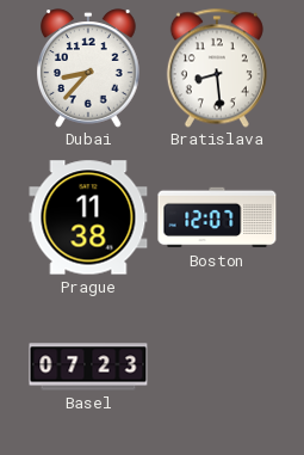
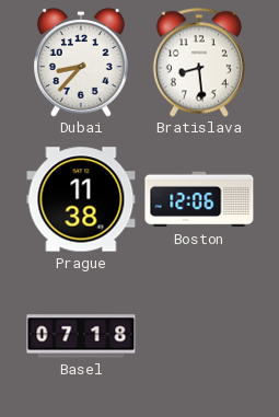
Boston: 12:07 -> 12:06 (199, 199)
Basel: 07:23 -> 07:18 (81, 336)
